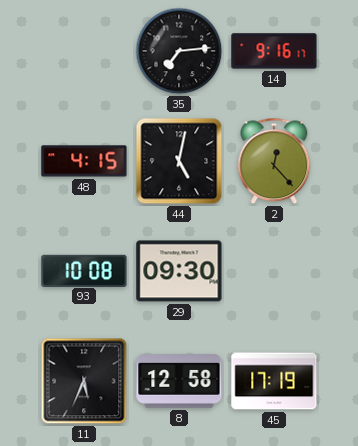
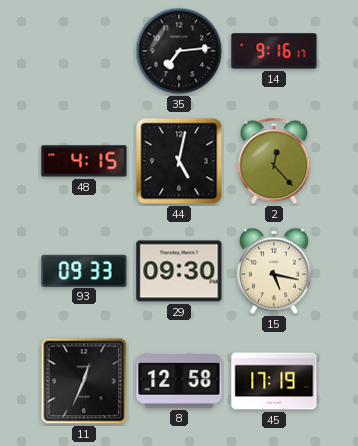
93: 10:08 -> 09:33 (84, 270)
15: none -> 5:17 (275, 271)
11: 5:34 -> 12:34 (84, 381)
